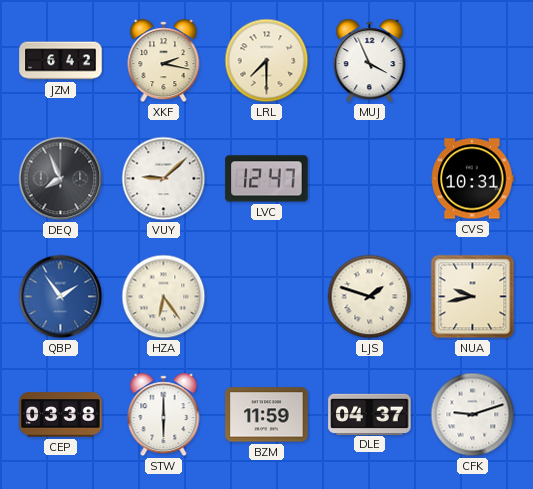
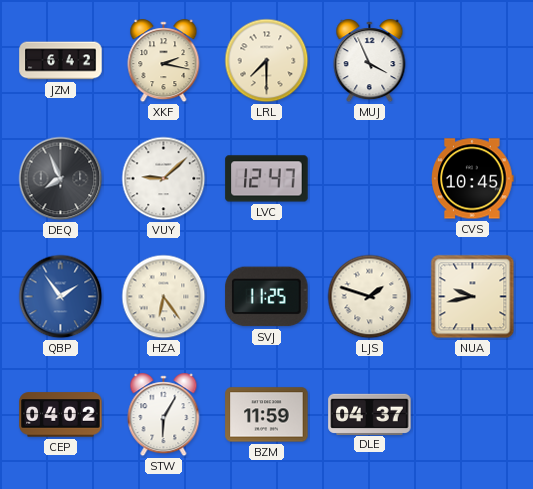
CVS: 10:31 -> 10:45 (473, 179)
SVJ: none -> 11:25 (267, 297)
CEP: 03:38 -> 04:02 (61, 415)
STW: 6:00 -> 6:05 (164, 415)
CFK: 9:12 -> none (473, 415)
